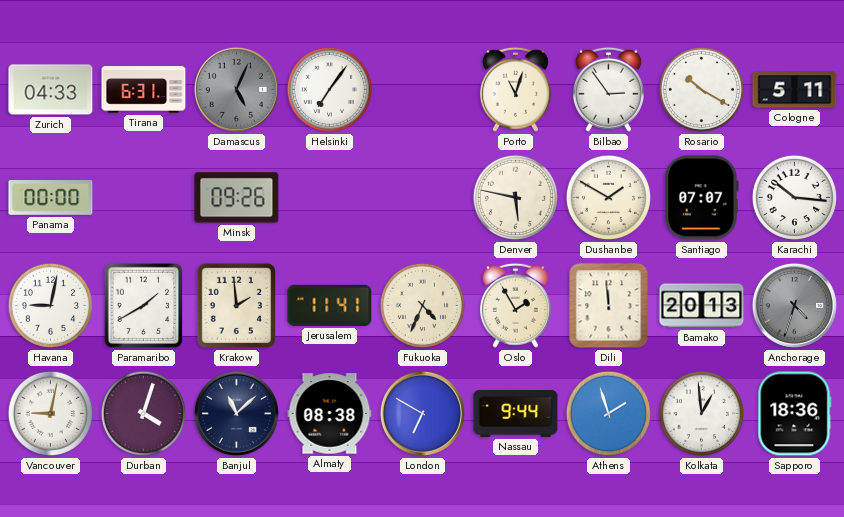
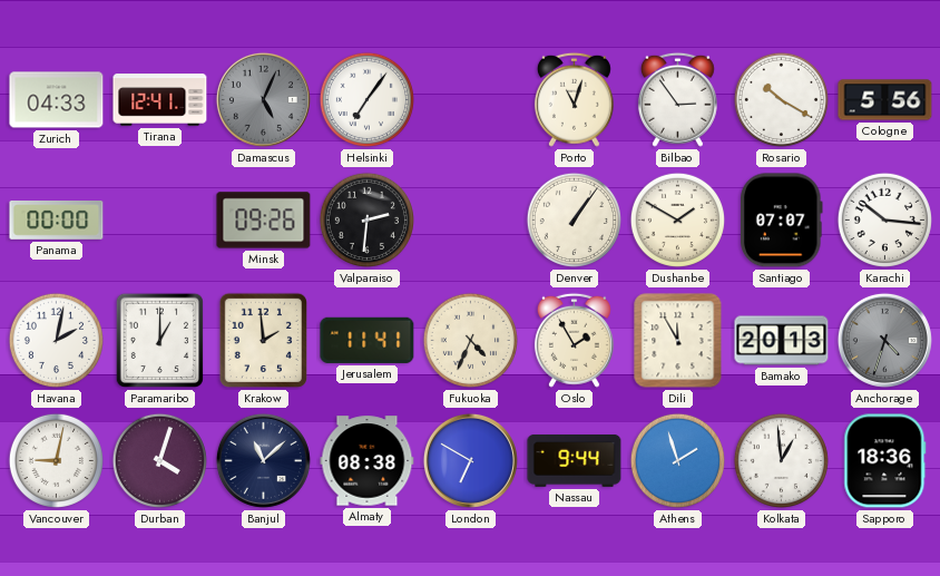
Tirana: 6:31 -> 12:41 (160, 100)
Cologne: 5:11 -> 5:56 (885, 100)
Valparaiso: none -> 2:31 (366, 219)
Denver: 5:47 -> 1:06 (574, 219)
Havana: 9:02 -> 2:02 (56, 340)
Paramaribo: 1:40 -> 1:00 (159, 341)
Dili: 11:59 -> 11:55 (678, 341)
